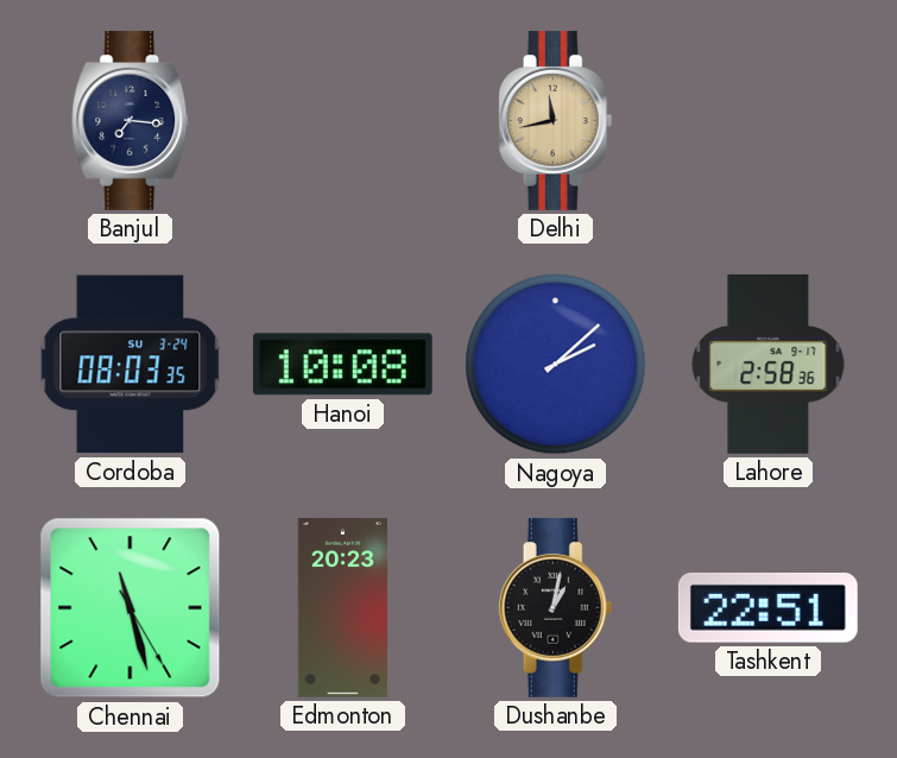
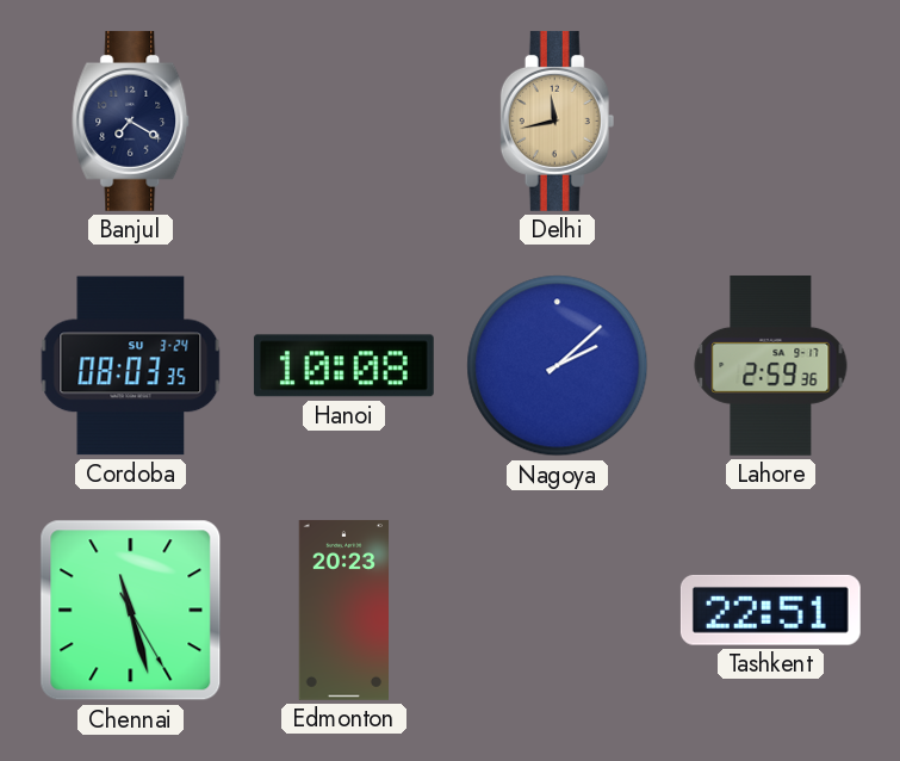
Banjul: 7:16 -> 7:20 (131, 120)
Lahore: 2:58 -> 2:59 (771, 365)
Dushanbe: 1:02 -> none (556, 607)
